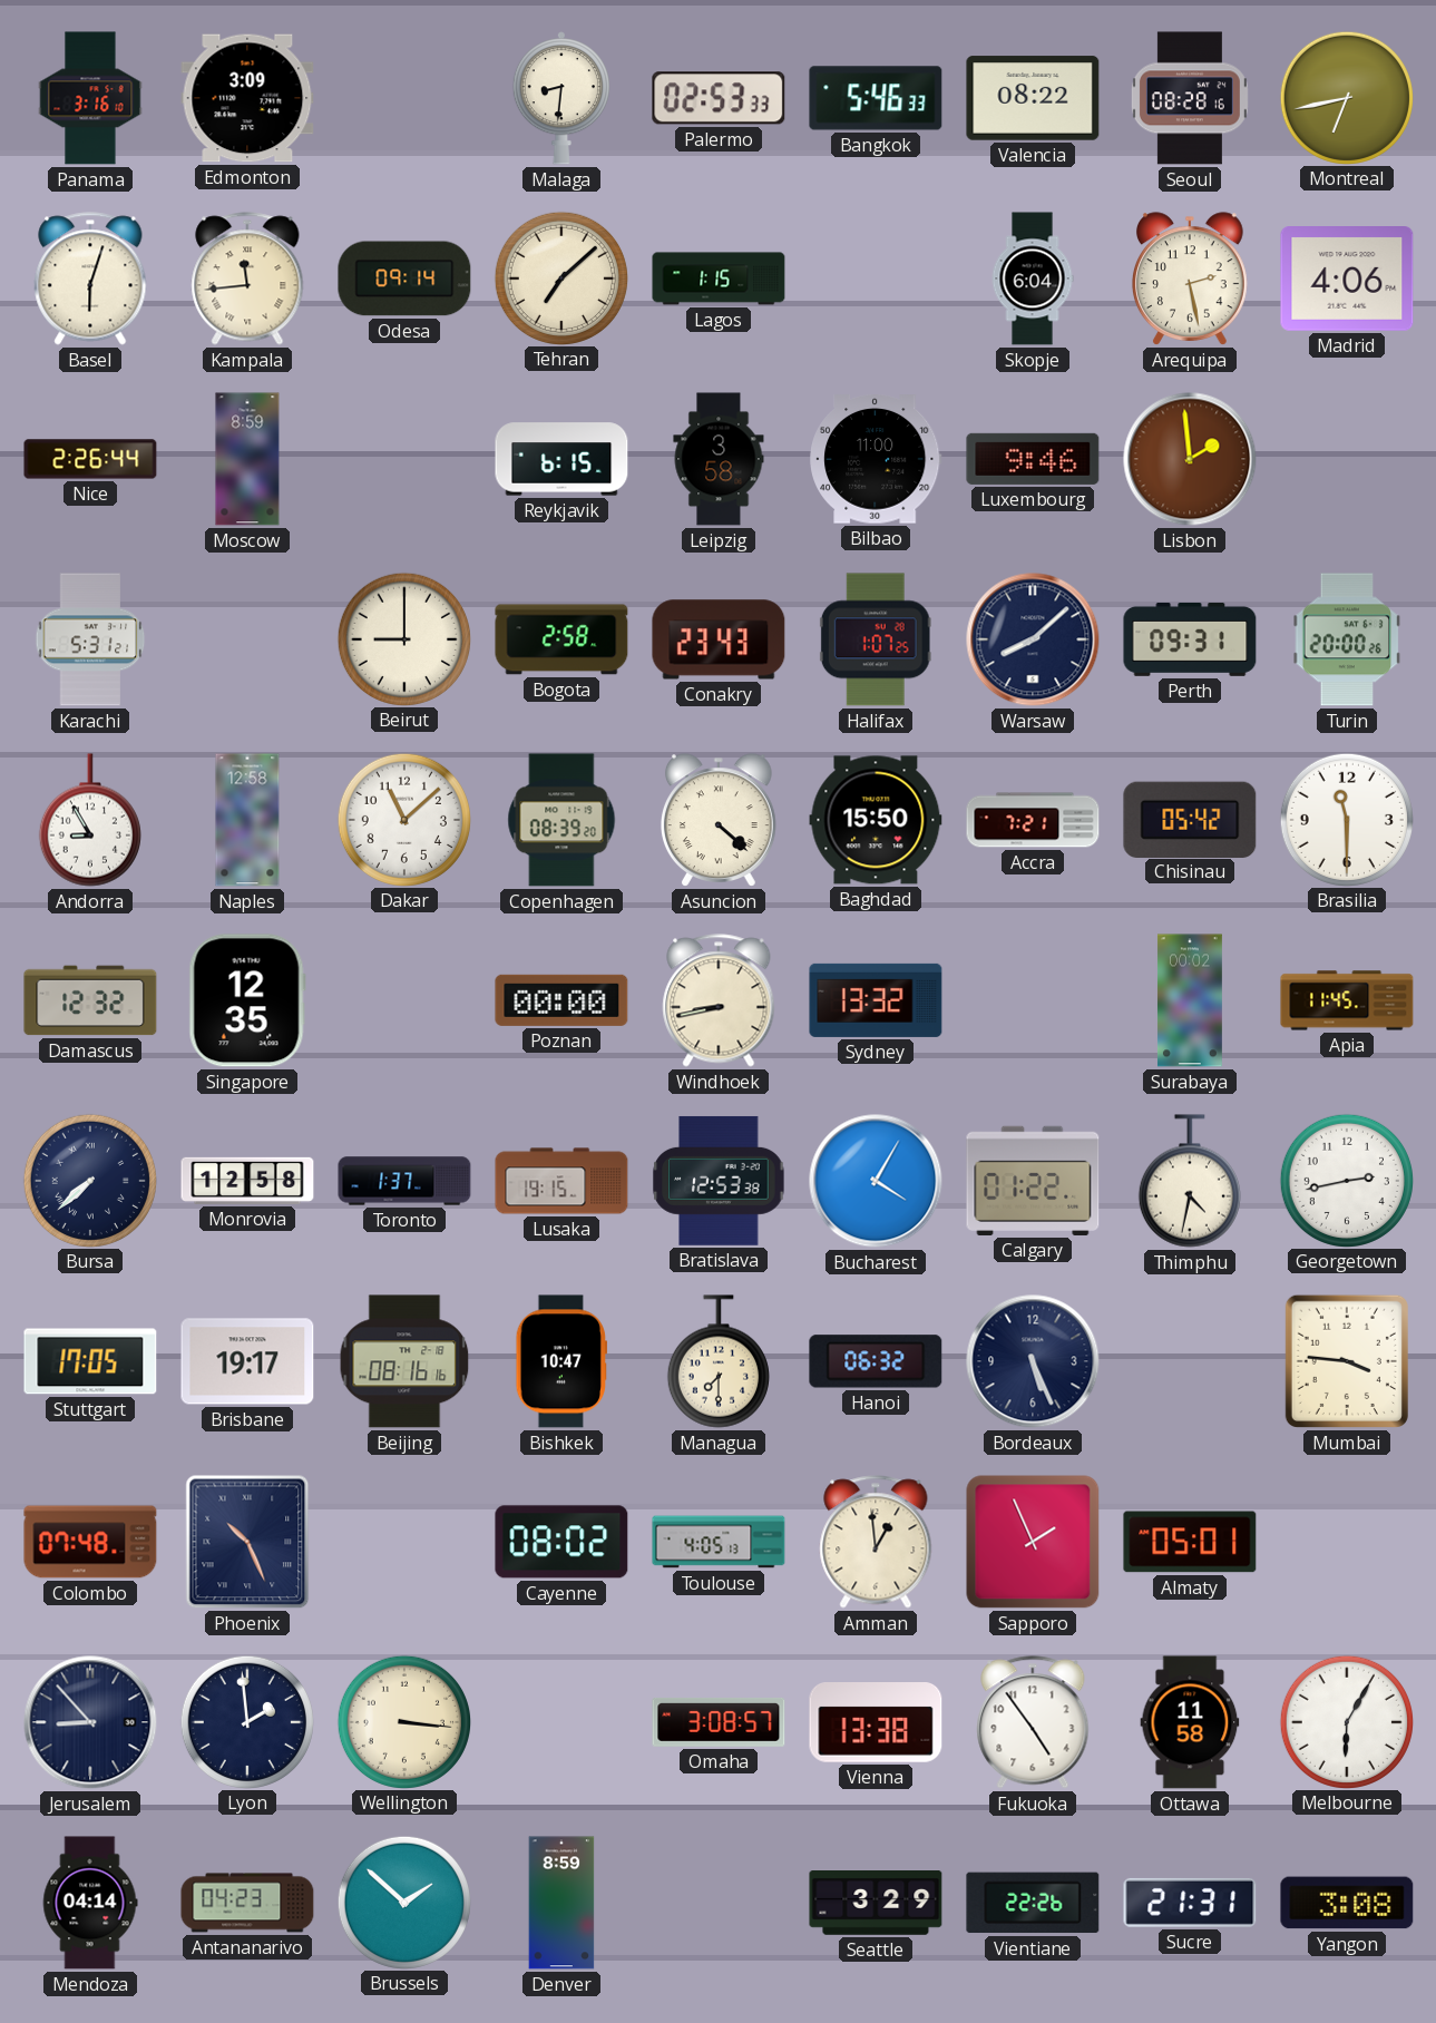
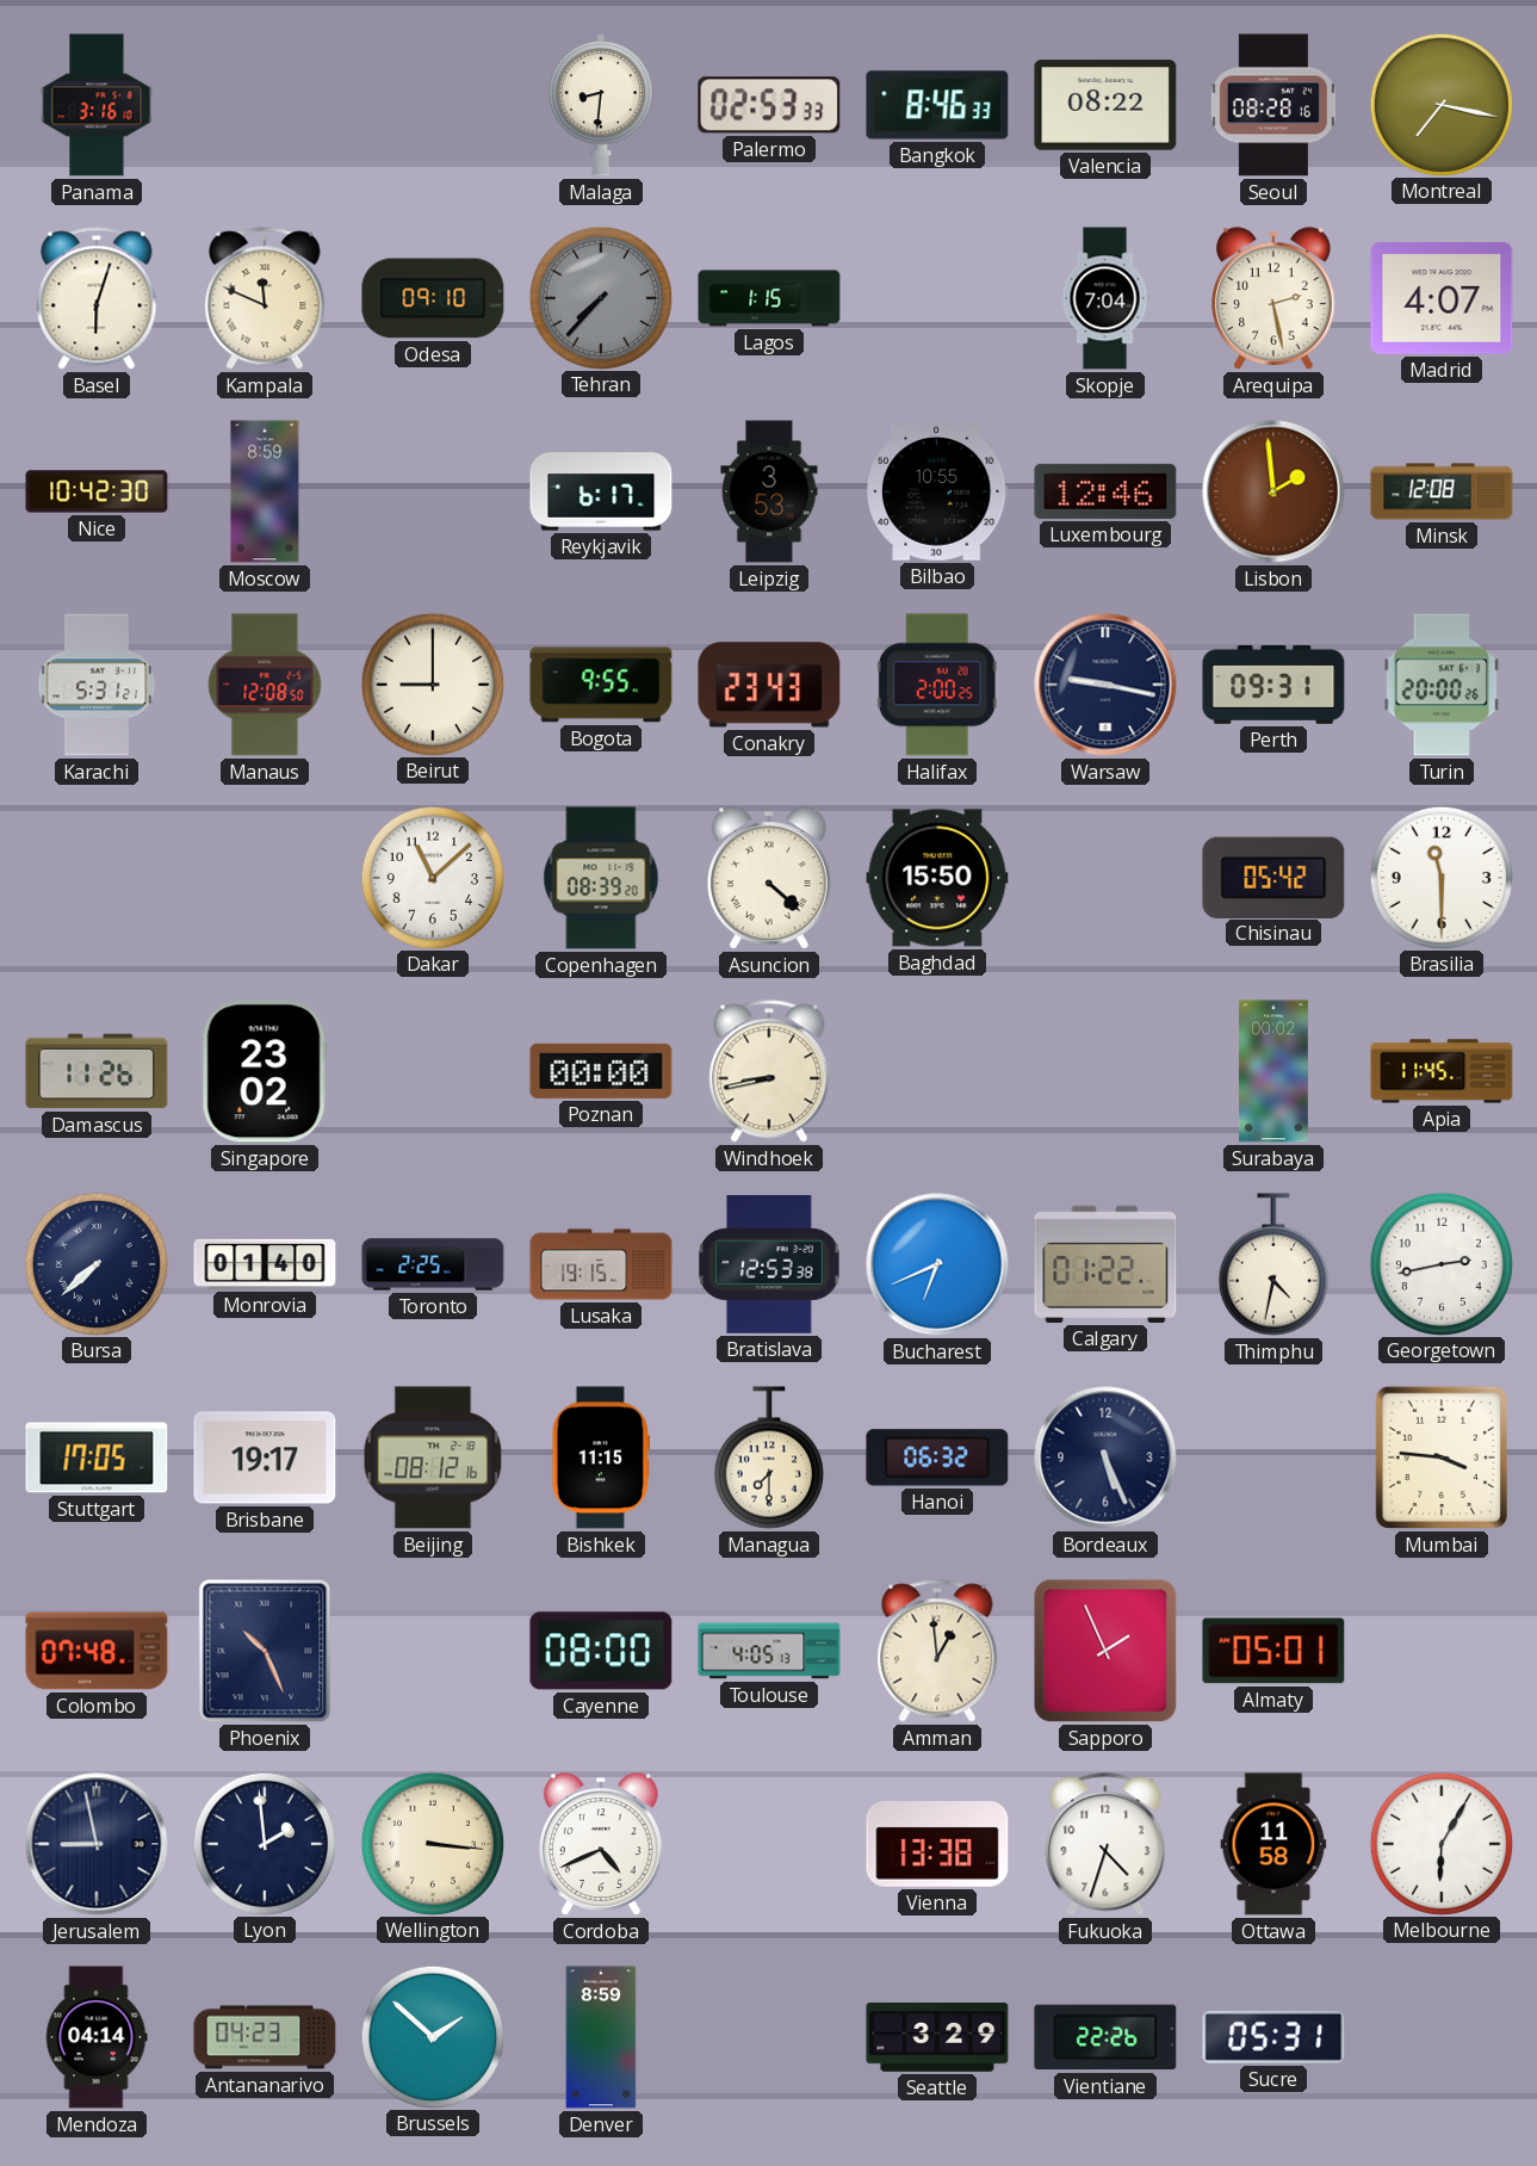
Edmonton: 3:09 -> none (247, 98)
Bangkok: 5:46 -> 8:46 (937, 105)
Montreal: 6:43 -> 7:17 (1440, 104)
Kampala: 11:44 -> 11:49 (265, 298)
Odesa: 09:14 -> 09:10 (433, 298)
Tehran: 7:08 -> 7:37 (600, 297)
Tehran dial: cream -> grey (600, 297)
Skopje: 6:04 -> 7:04 (1105, 298)
Madrid: 4:06 -> 4:07 (1442, 299)
Nice: 2:26 -> 10:42 (97, 491)
Reykjavik: 6:15 -> 6:17 (601, 491)
Leipzig: 3:58 -> 3:53 (769, 491)
Bilbao: 11:00 -> 10:55 (938, 491)
Luxembourg: 9:46 -> 12:46 (1105, 491)
Minsk: none -> 12:08 (1442, 491)
Manaus: none -> 12:08 (265, 685)
Bogota: 2:58 -> 9:55 (601, 685)
Halifax: 1:07 -> 2:00 (937, 685)
Warsaw: 8:08 -> 9:17 (1105, 685)
Andorra: 8:55 -> none (90, 820)
Naples: 12:58 -> none (247, 820)
Accra: 7:21 -> none (1033, 820)
Damascus: 12:32 -> 11:26 (97, 1071)
Singapore: 12:35 -> 23:02 (265, 1071)
Sydney: 13:32 -> none (876, 1000)
Monrovia: 12:58 -> 01:40 (265, 1264)
Toronto: 1:37 -> 2:25 (433, 1264)
Bucharest: 4:05 -> 6:41 (937, 1264)
Beijing: 08:16 -> 08:12 (433, 1458)
Bishkek: 10:47 -> 11:15 (600, 1458)
Cayenne: 08:02 -> 08:00 (601, 1651)
Jerusalem: 8:53 -> 8:58 (97, 1844)
Cordoba: none -> 4:41 (601, 1844)
Omaha: 3:08 -> none (719, 1722)
Fukuoka: 4:54 -> 4:33 (1105, 1844)
Sucre: 21:31 -> 05:31 (1273, 2037)
Yangon: 3:08 -> none (1347, 1903)
